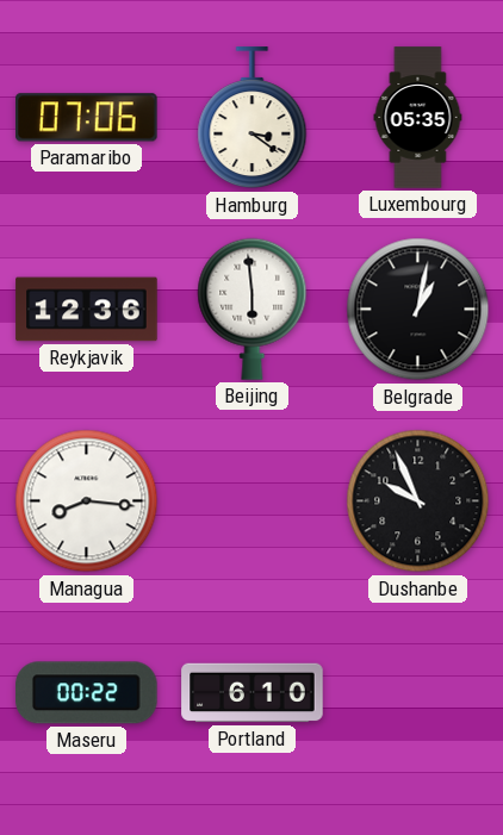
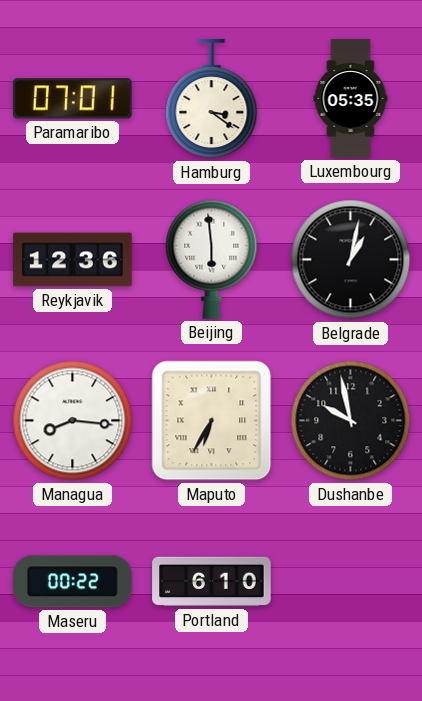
Paramaribo: 07:06 -> 07:01 (73, 99)
Maputo: none -> 6:35 (212, 421)
Dushanbe: 9:56 -> 9:58 (351, 421)
